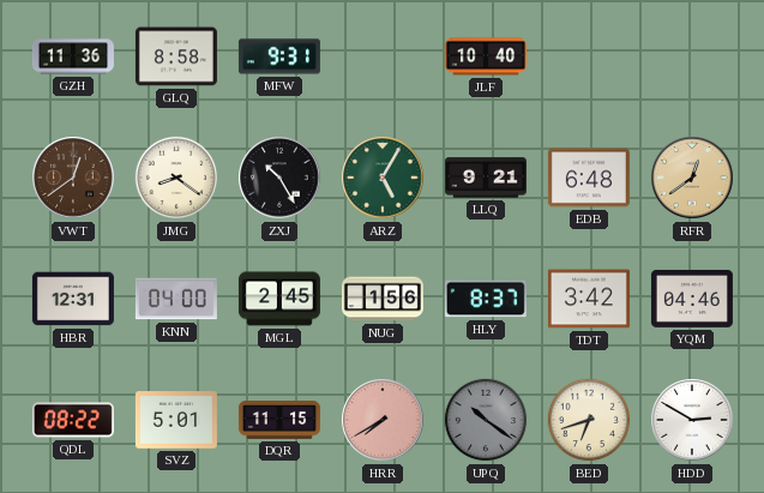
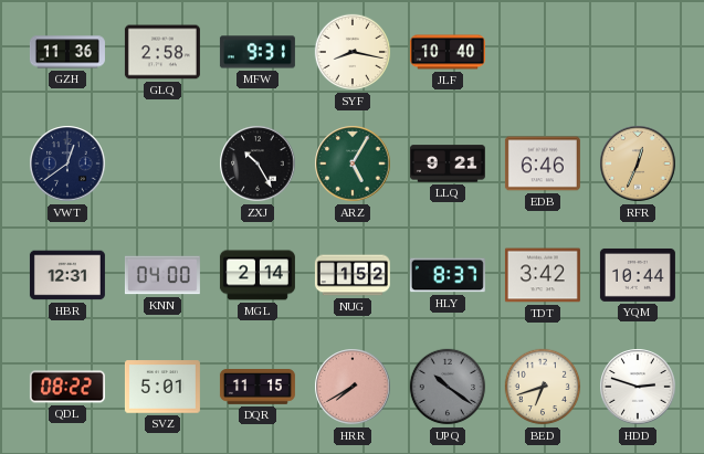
GLQ: 8:58 -> 2:58 (162, 52)
SYF: none -> 8:17 (353, 52)
VWT dial: brown -> navy (67, 163)
JMG: 8:21 -> none (176, 178)
EDB: 6:48 -> 6:46 (543, 163)
RFR: 12:39 -> 12:34 (638, 163)
MGL: 2:45 -> 2:14 (258, 275)
NUG: 1:56 -> 1:52 (353, 275)
YQM: 04:46 -> 10:44 (638, 275)
HDD: 2:50 -> 2:48 (638, 387)
